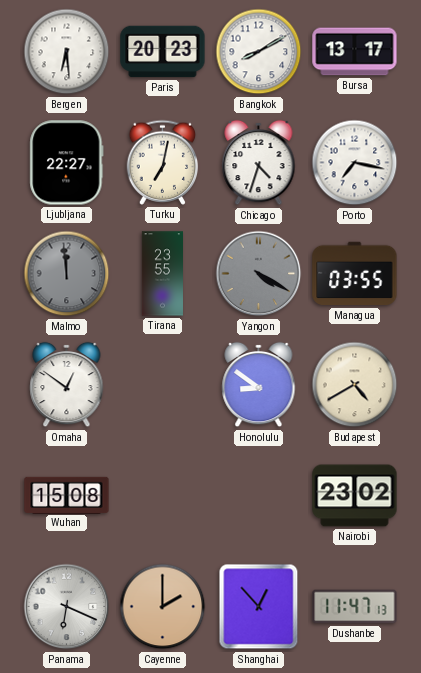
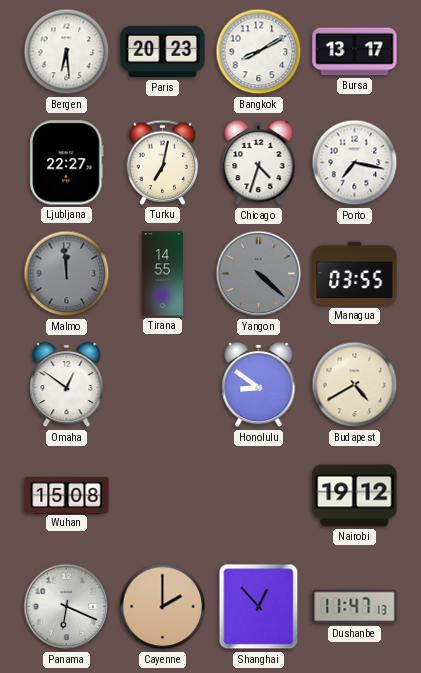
Tirana: 23:55 -> 14:55 (162, 274)
Yangon: 4:20 -> 4:22 (259, 274)
Nairobi: 23:02 -> 19:12 (355, 496)
